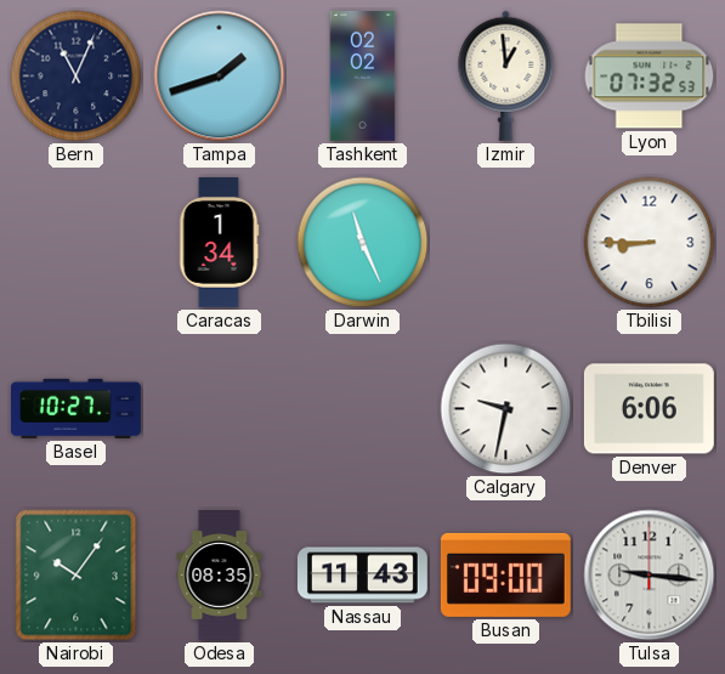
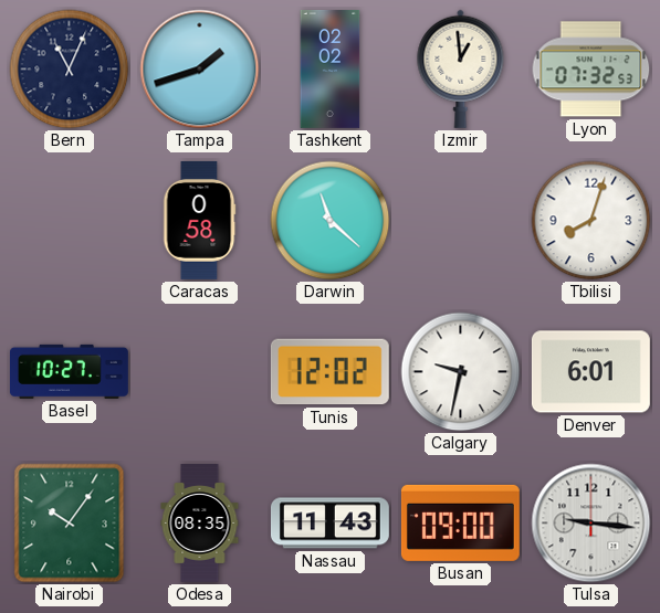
Caracas: 1:34 -> 0:58 (199, 220)
Darwin: 11:26 -> 11:22 (331, 221)
Tbilisi: 8:45 -> 8:03 (591, 221)
Tunis: none -> 12:02 (329, 372)
Denver: 6:06 -> 6:01 (590, 372)
